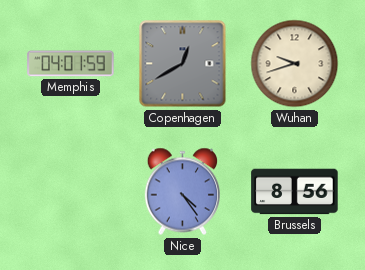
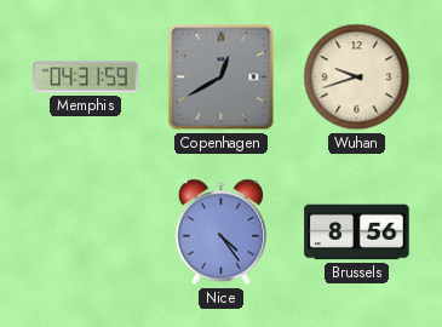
Memphis: 04:01 -> 04:31 (86, 78)
